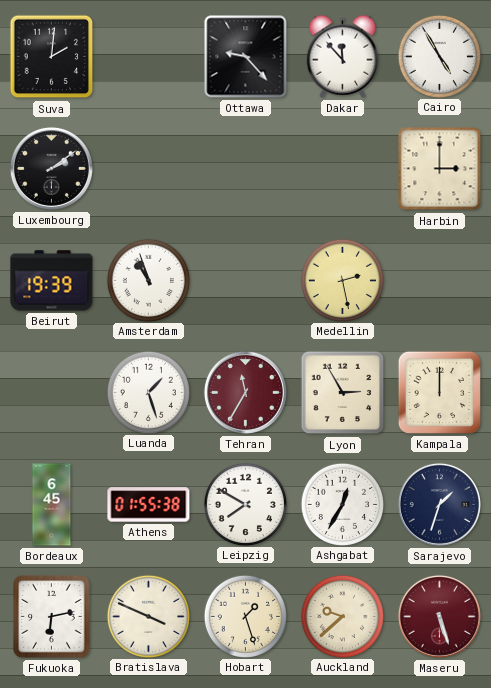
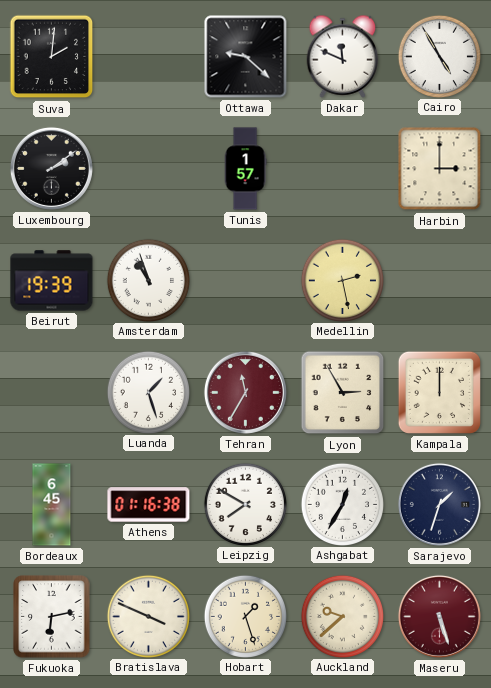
Ottawa: 9:23 -> 9:22 (246, 57)
Dakar: 11:53 -> 11:49 (343, 56)
Tunis: none -> 1:57 (245, 169)
Athens: 01:55 -> 01:16 (149, 505)
